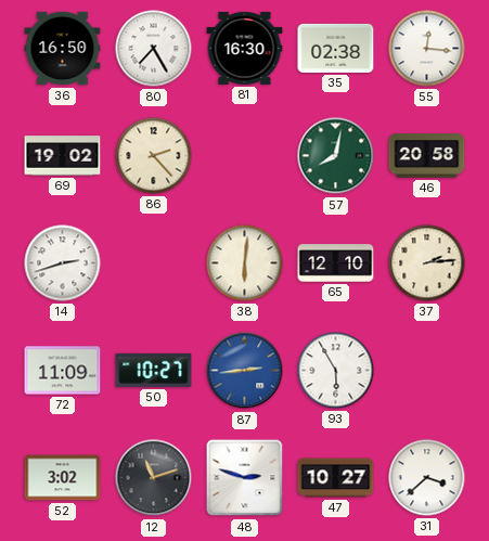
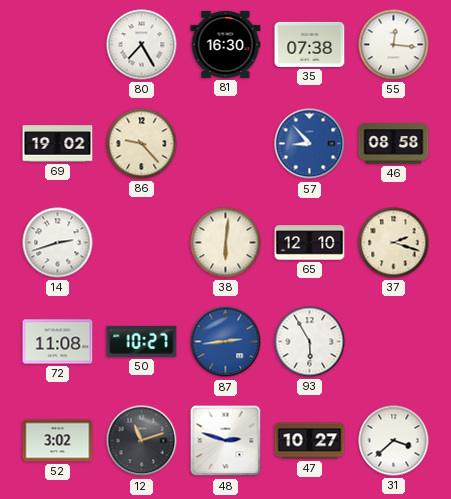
36: 16:50 -> none (63, 49)
35: 02:38 -> 07:38 (310, 44)
86: 2:23 -> 9:23 (142, 144)
57: 8:02 -> 8:53 (310, 144)
57 dial: green -> blue (310, 144)
46: 20:58 -> 08:58 (394, 144)
37: 2:14 -> 2:18 (394, 243)
72: 11:09 -> 11:08 (58, 342)
